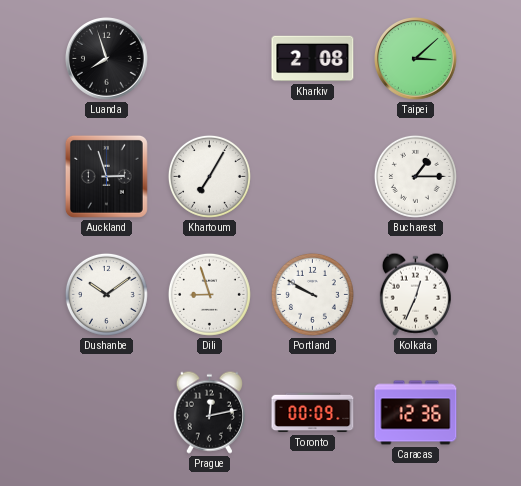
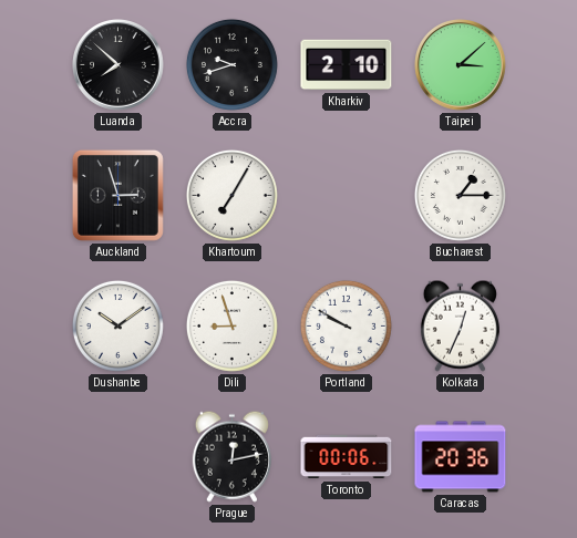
Luanda: 7:57 -> 7:52 (119, 65)
Accra: none -> 9:42 (231, 64)
Kharkiv: 2:08 -> 2:10 (347, 65)
Toronto: 00:09 -> 00:06 (347, 457)
Caracas: 12:36 -> 20:36 (461, 457)
